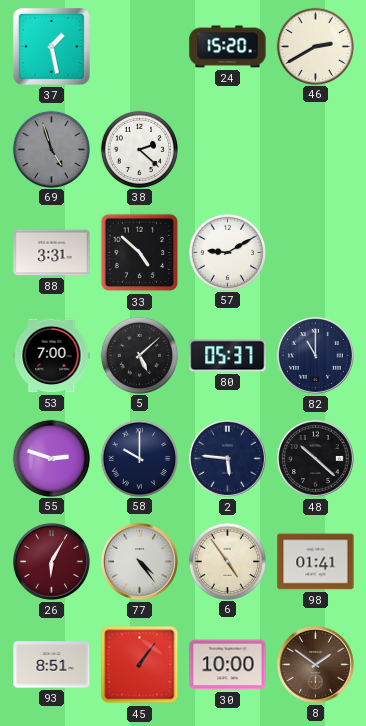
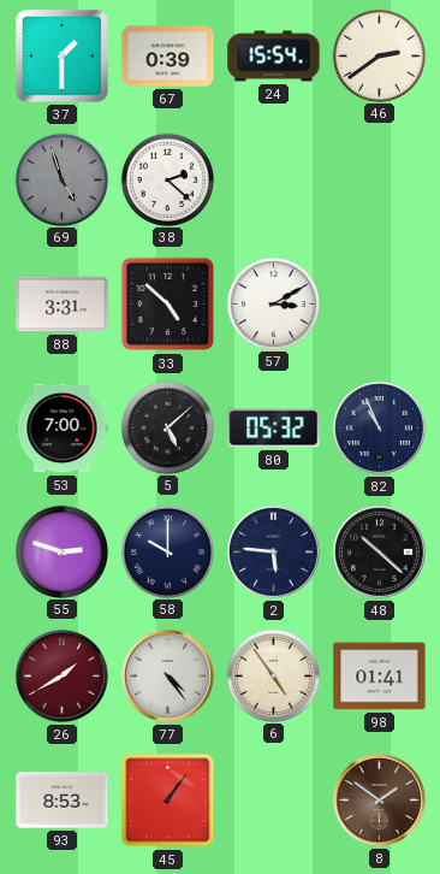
37: 1:28 -> 1:30 (61, 55)
67: none -> 0:39 (168, 57)
24: 15:20 -> 15:54 (274, 57)
46: 2:40 -> 2:39 (379, 55)
57: 9:10 -> 3:10 (273, 303)
80: 05:37 -> 05:32 (274, 429)
82: 11:00 -> 10:56 (379, 427)
26: 6:05 -> 1:40 (61, 675)
93: 8:51 -> 8:53 (63, 801)
30: 10:00 -> none (228, 665)
